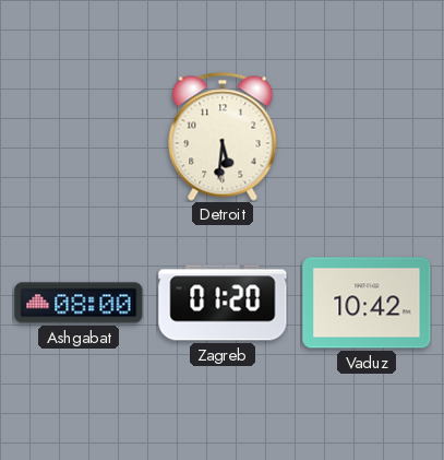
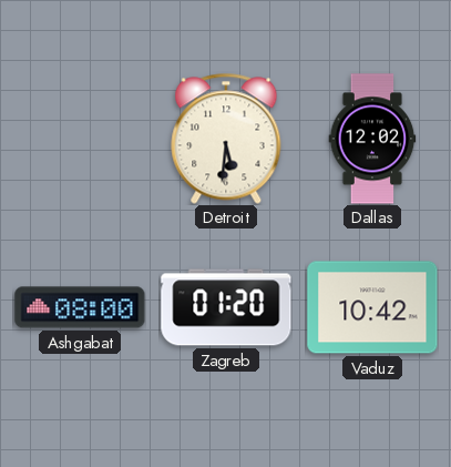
Dallas: none -> 12:02 (372, 139)
